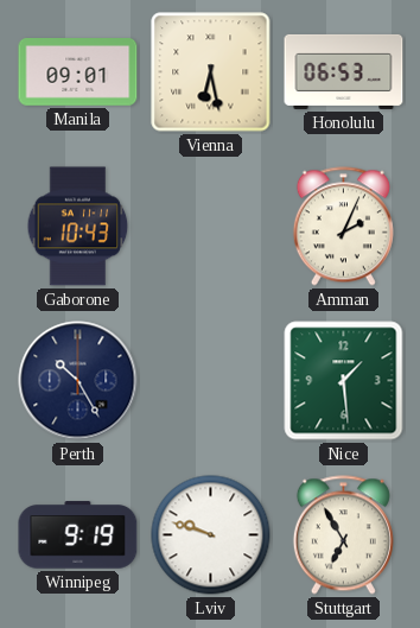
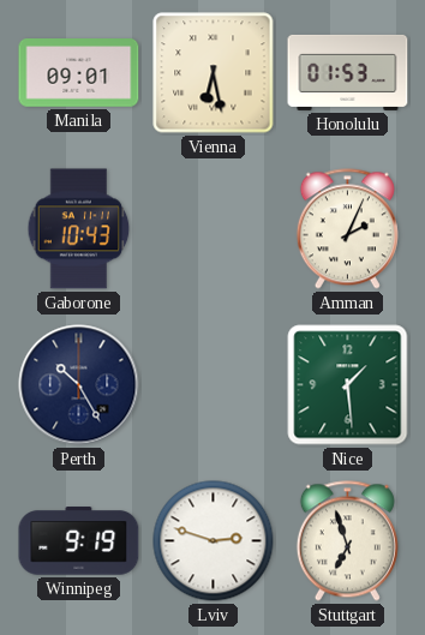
Honolulu: 06:53 -> 01:53 (348, 72)
Lviv: 9:48 -> 2:48 (214, 541)
Stuttgart: 6:55 -> 6:57 (347, 541)
